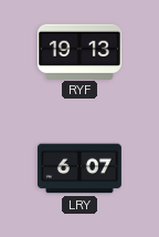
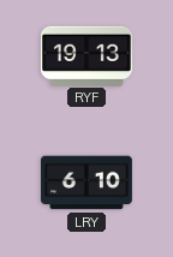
LRY: 6:07 -> 6:10 (86, 183)
